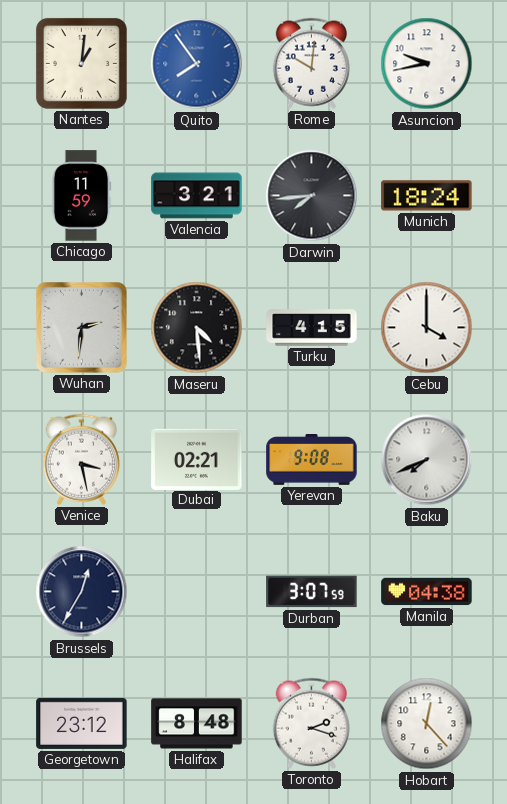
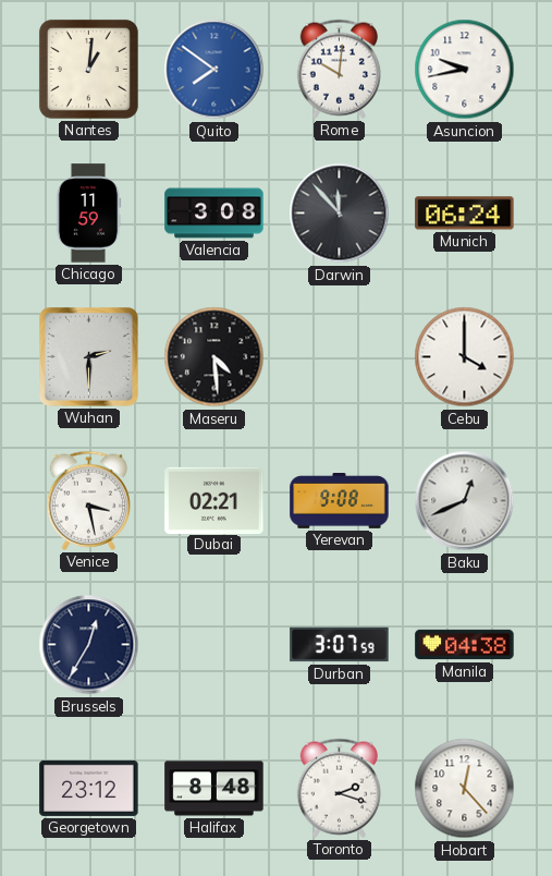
Quito: 7:54 -> 7:51 (214, 70)
Valencia: 3:21 -> 3:08 (214, 214)
Darwin: 7:44 -> 11:53 (340, 214)
Munich: 18:24 -> 06:24 (465, 214)
Wuhan: 2:31 -> 2:30 (89, 357)
Turku: 4:15 -> none (312, 328)
Baku: 7:41 -> 12:41 (465, 501)
